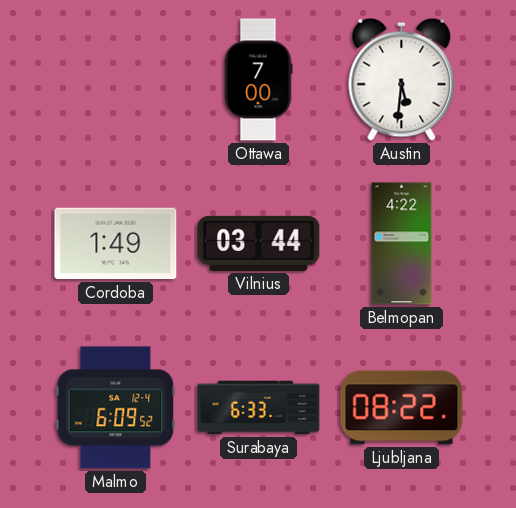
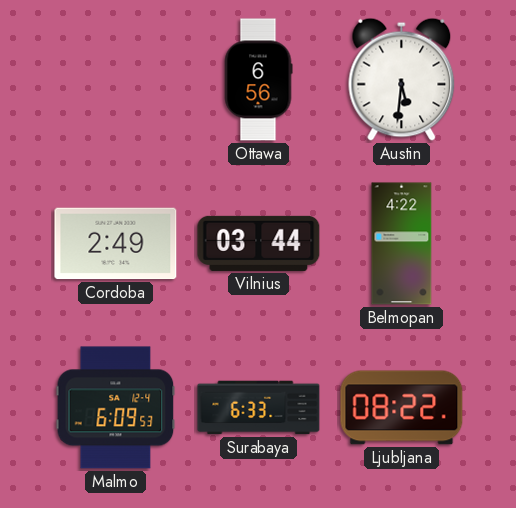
Ottawa: 7:00 -> 6:56 (258, 80)
Cordoba: 1:49 -> 2:49 (116, 244)
Malmo: 6:09:52 -> 6:09:53 (116, 408)
